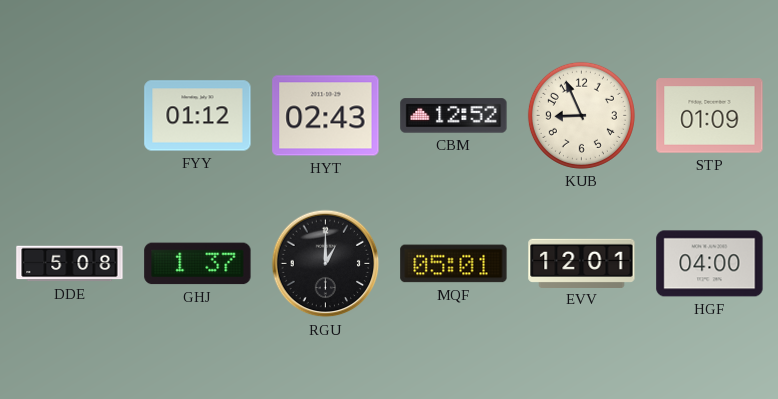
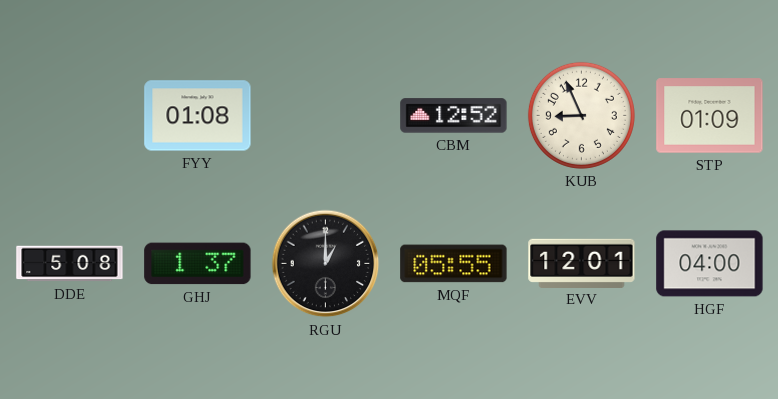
FYY: 01:12 -> 01:08 (198, 116)
HYT: 02:43 -> none (326, 116)
MQF: 05:01 -> 05:55 (454, 264)
